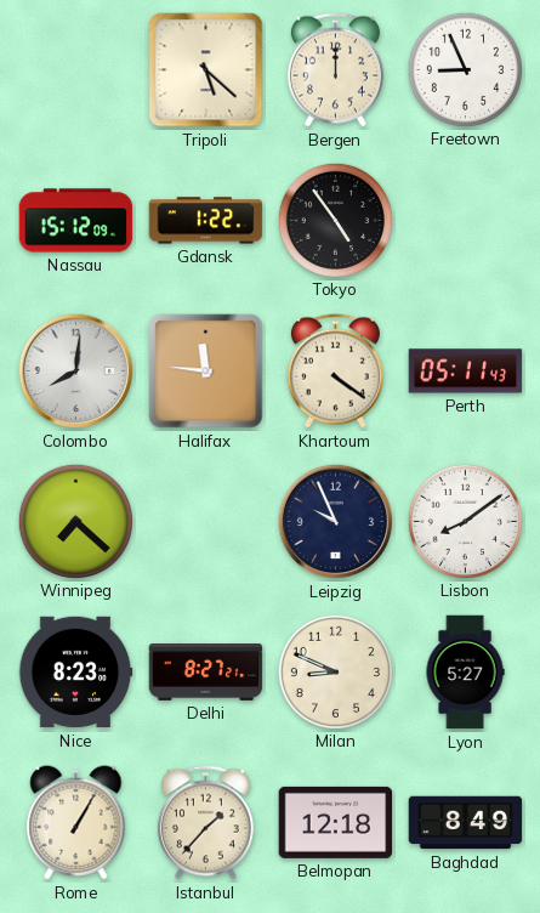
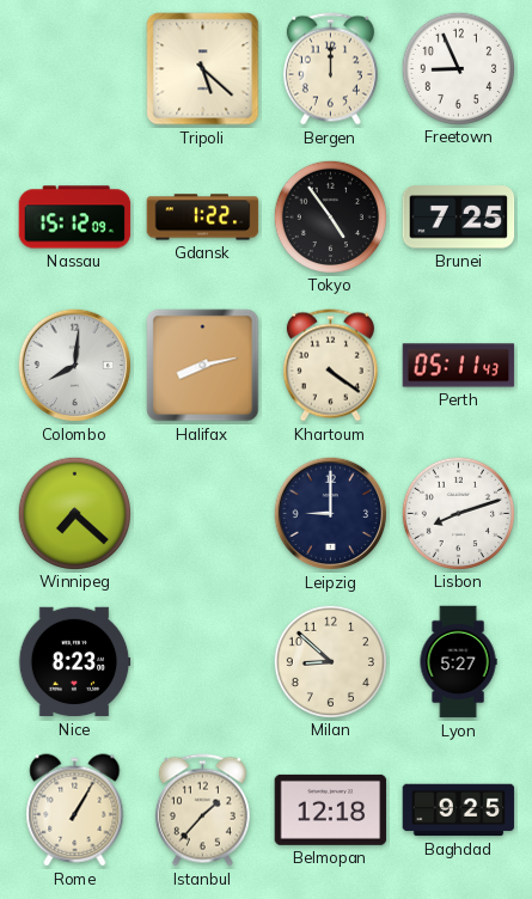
Brunei: none -> 7:25 (459, 218)
Halifax: 11:46 -> 8:13 (203, 366)
Leipzig: 9:56 -> 9:00 (331, 514)
Lisbon: 8:09 -> 8:12 (458, 513)
Delhi: 8:27 -> none (206, 673)
Milan: 8:49 -> 8:52 (330, 661)
Baghdad: 8:49 -> 9:25 (459, 811)
